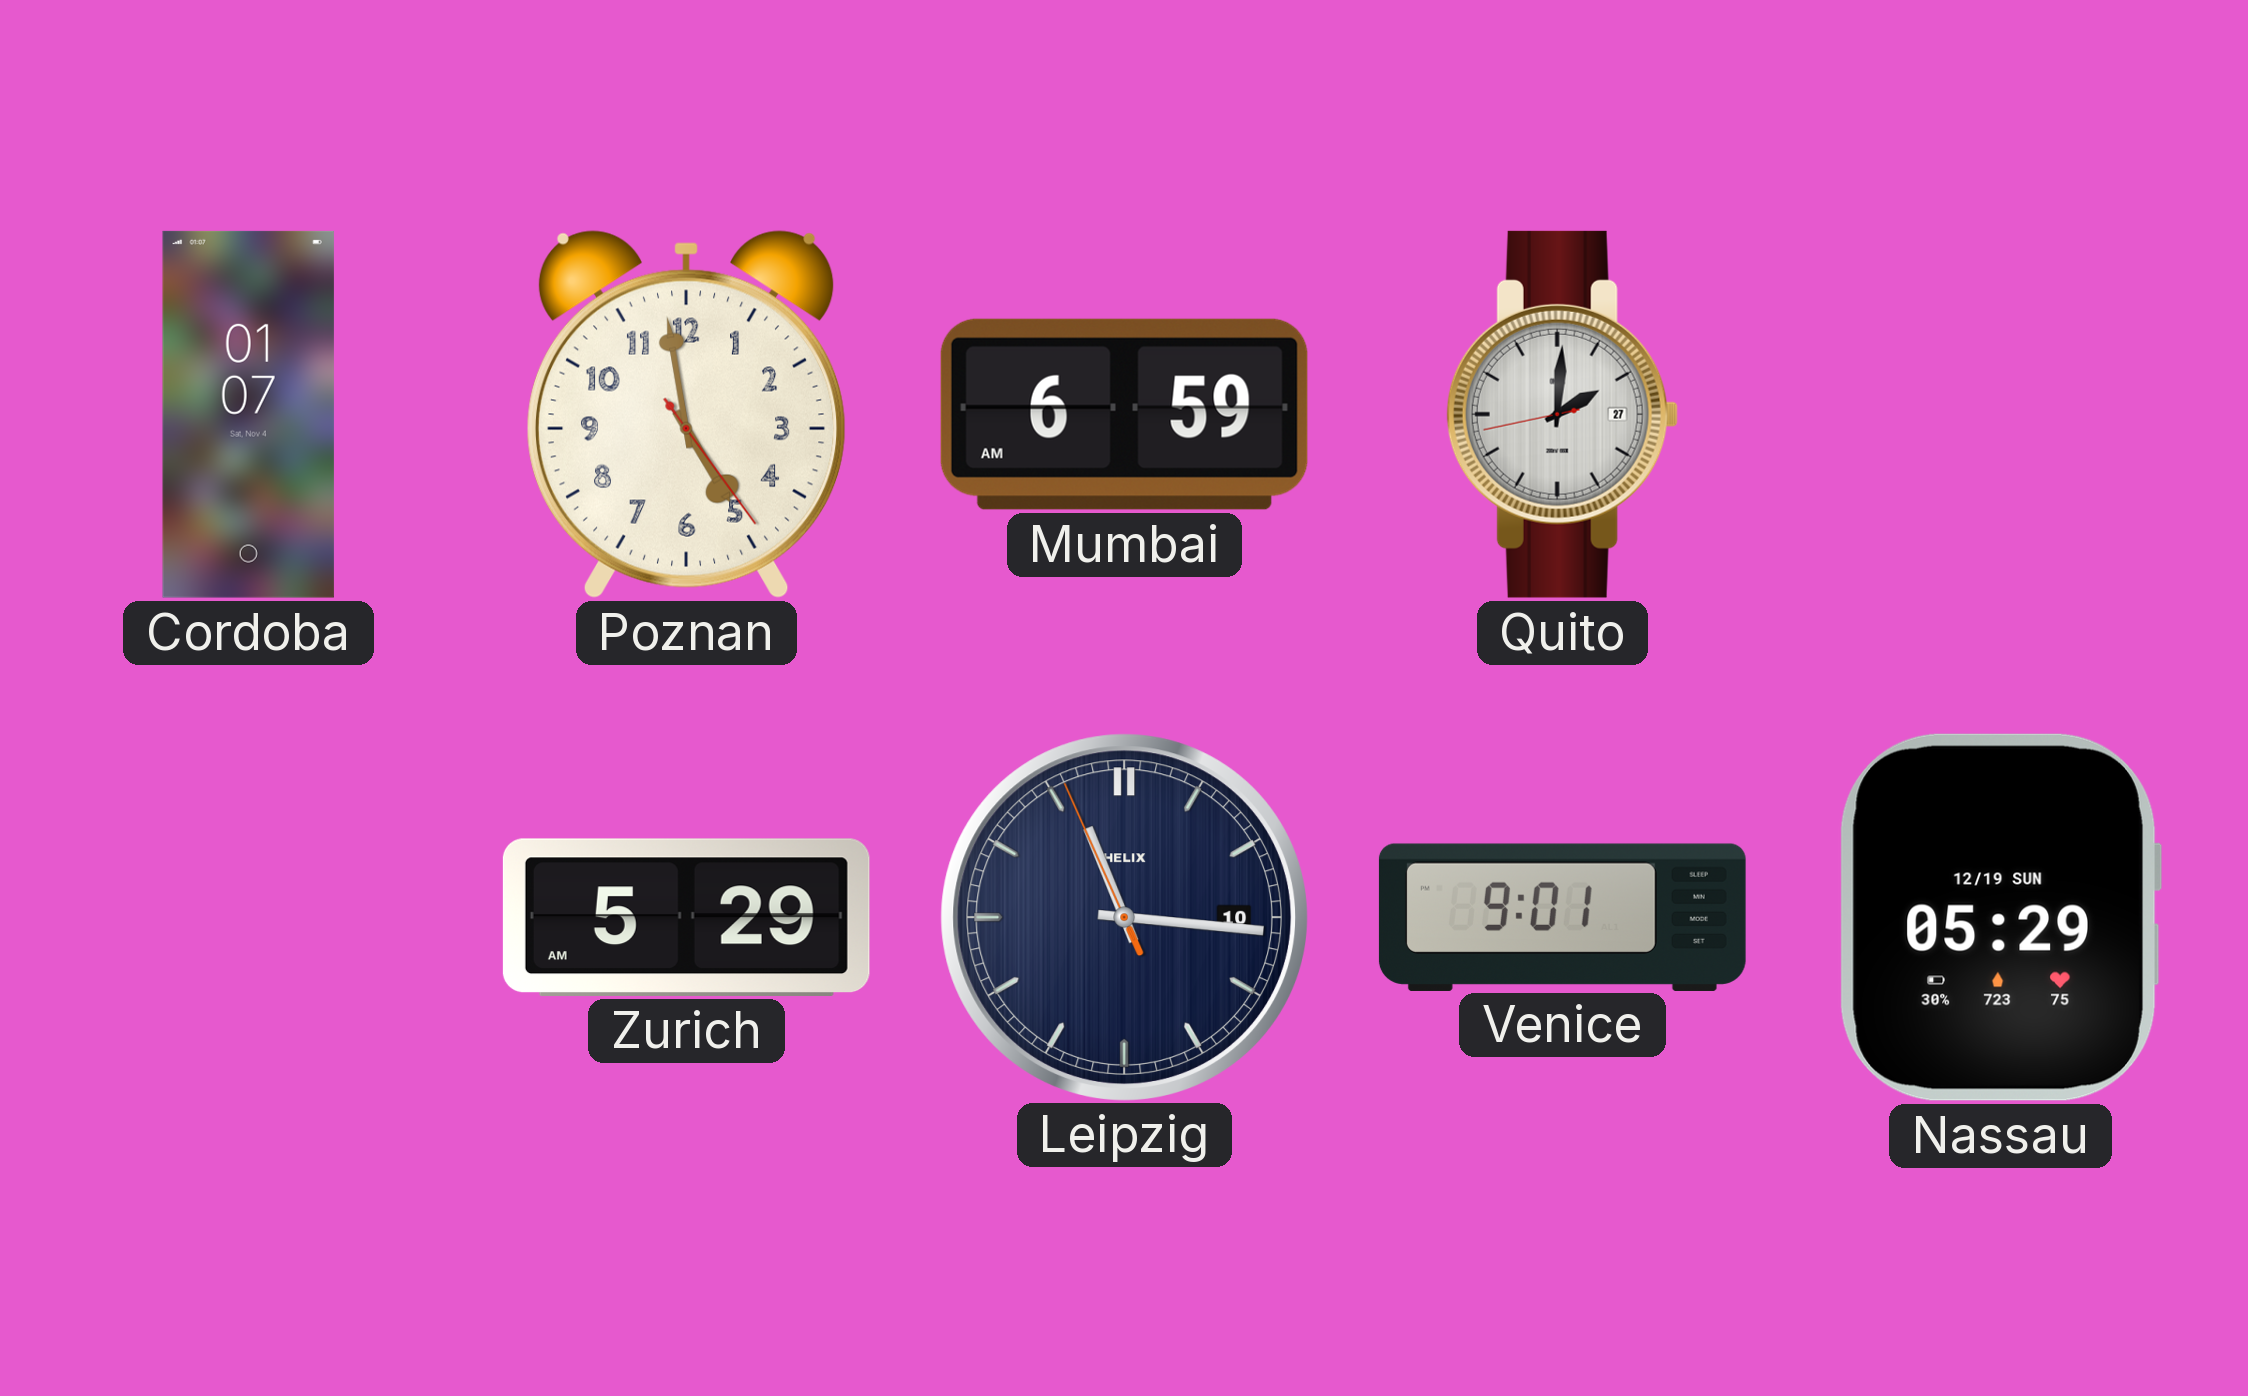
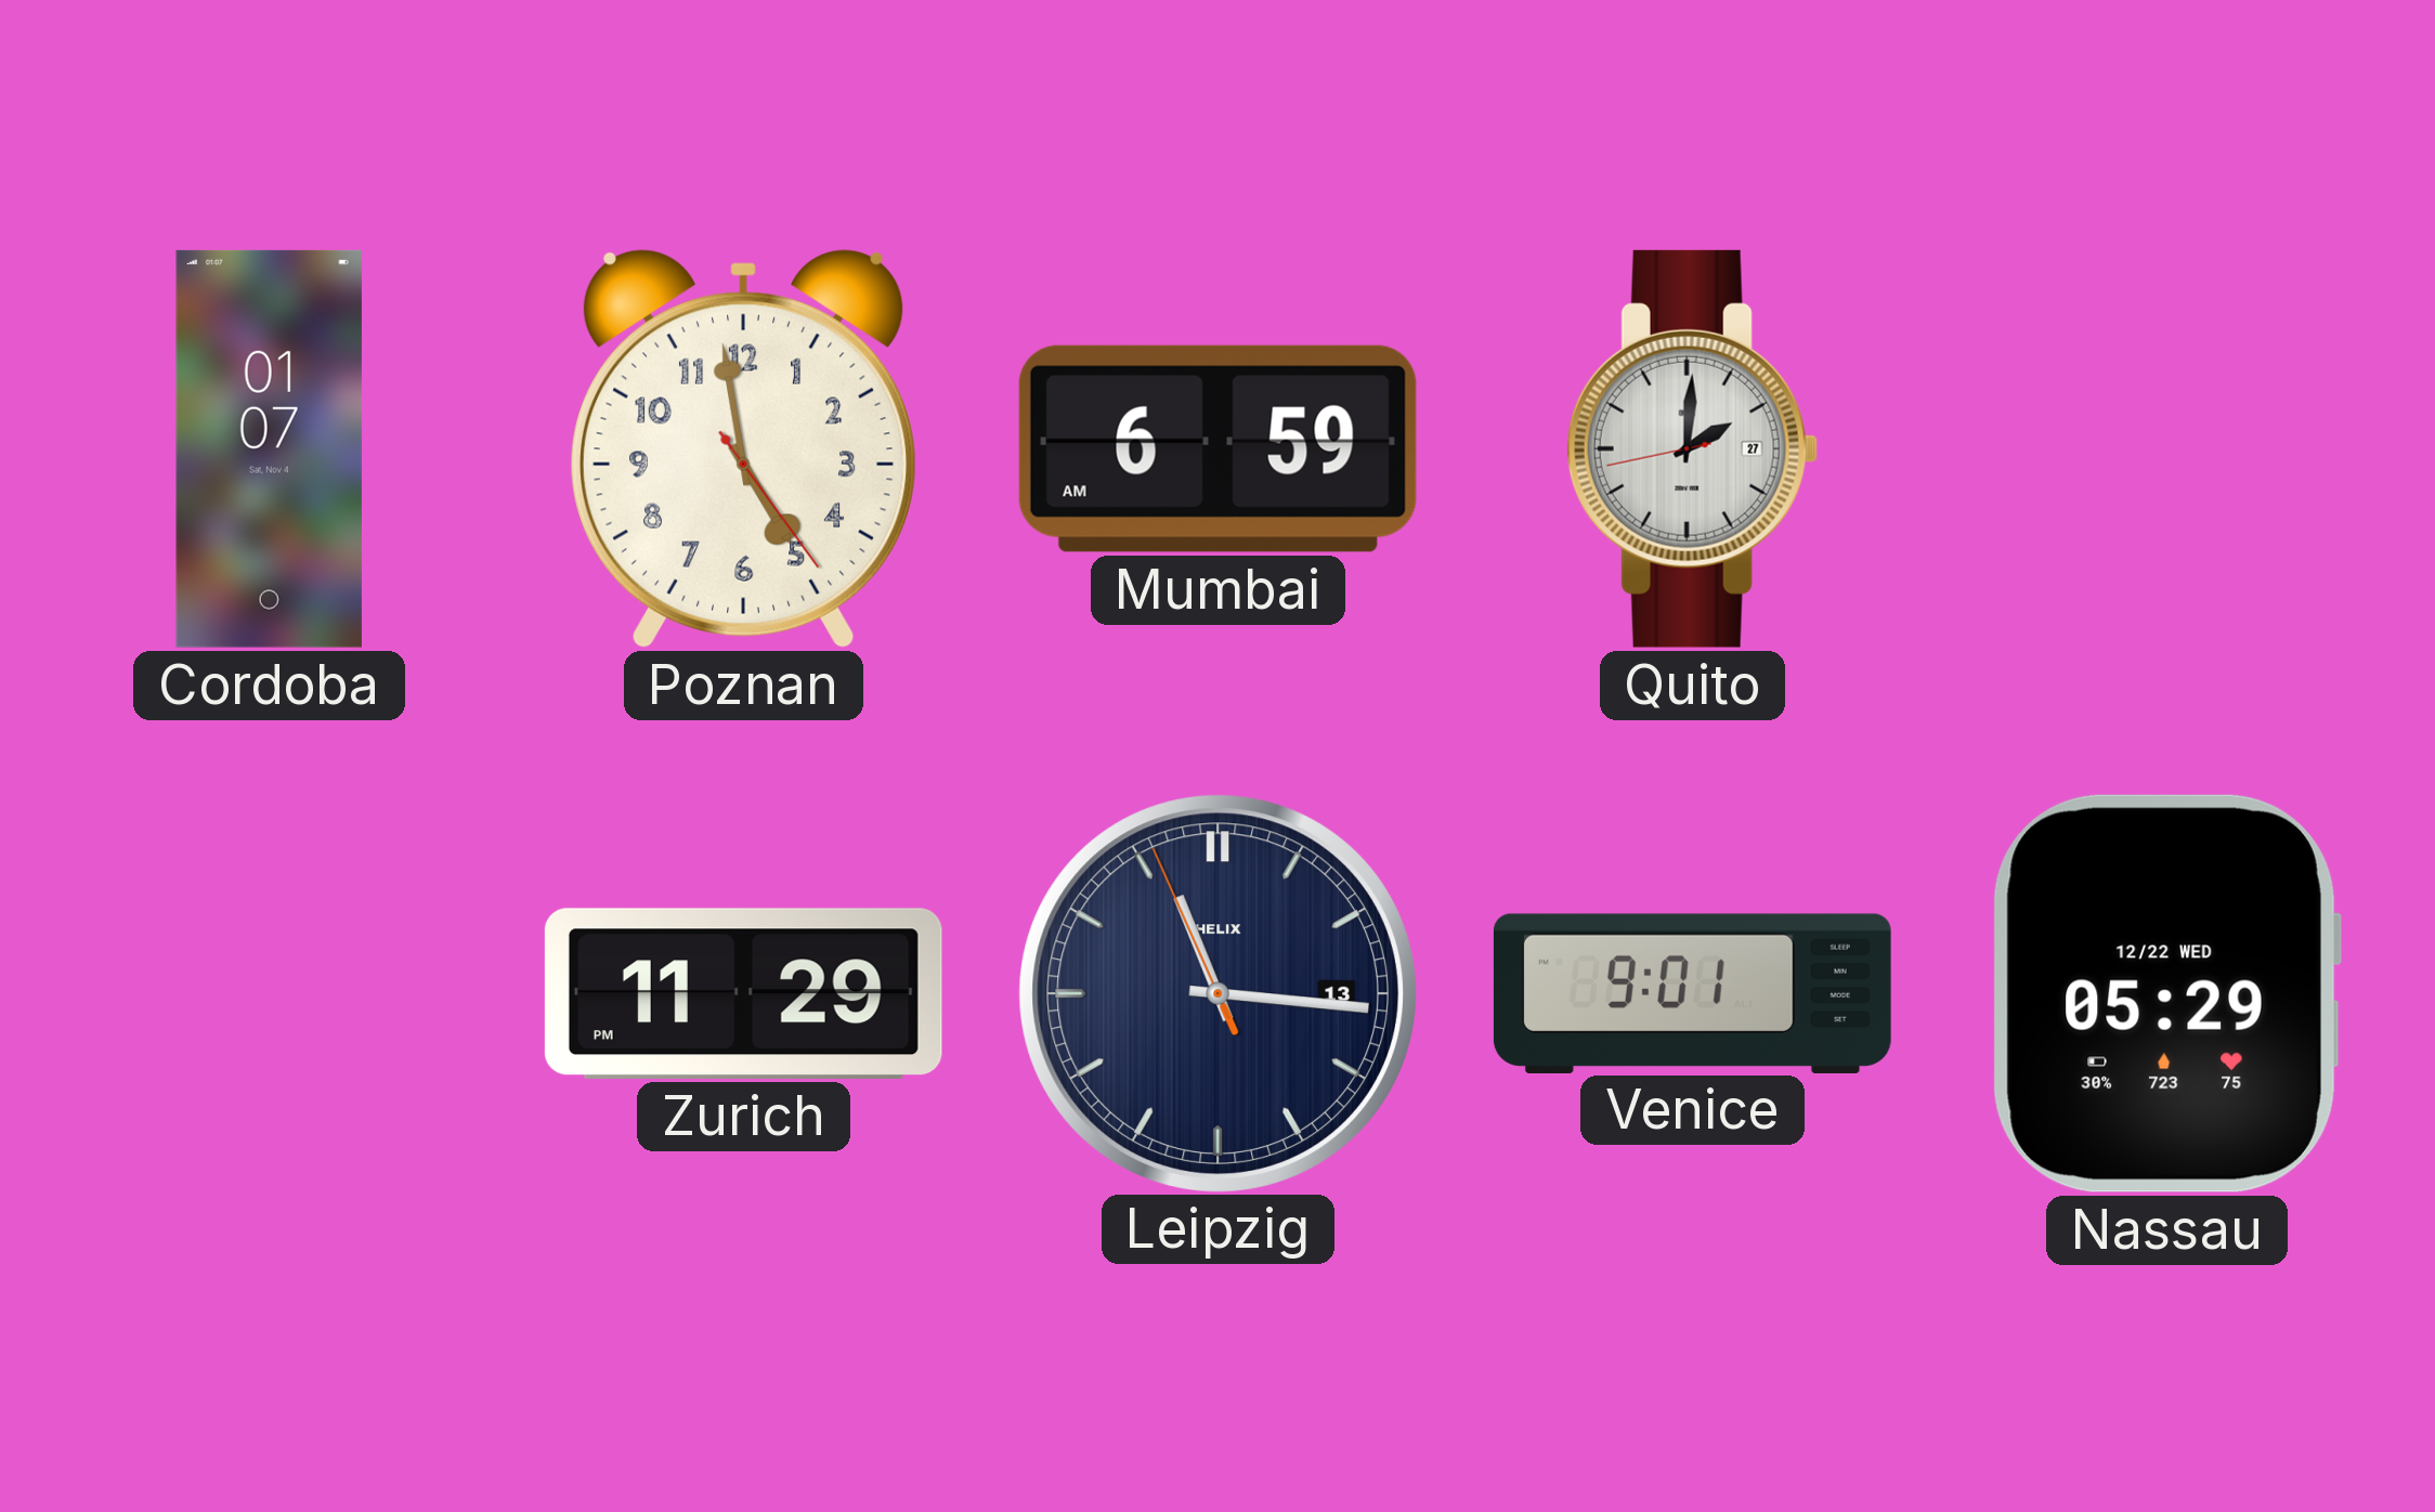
Zurich: 5:29 -> 11:29 (743, 993)
Leipzig date: 10 -> 13 (1217, 993)
Nassau date: 12/19 SUN -> 12/22 WED (2166, 993)
